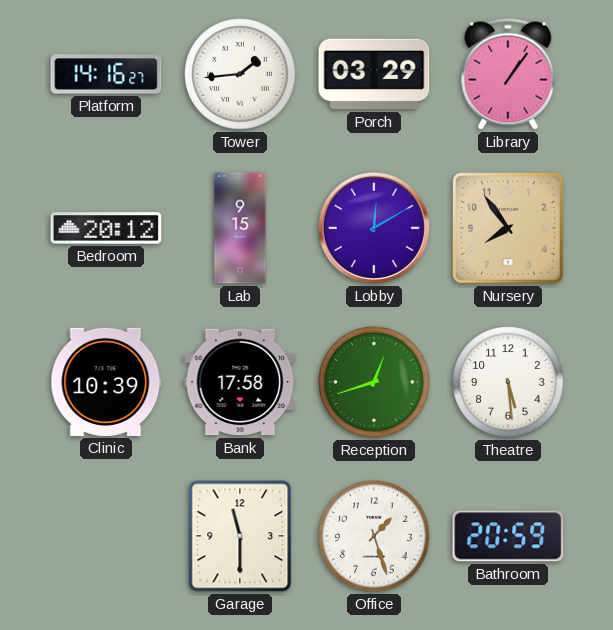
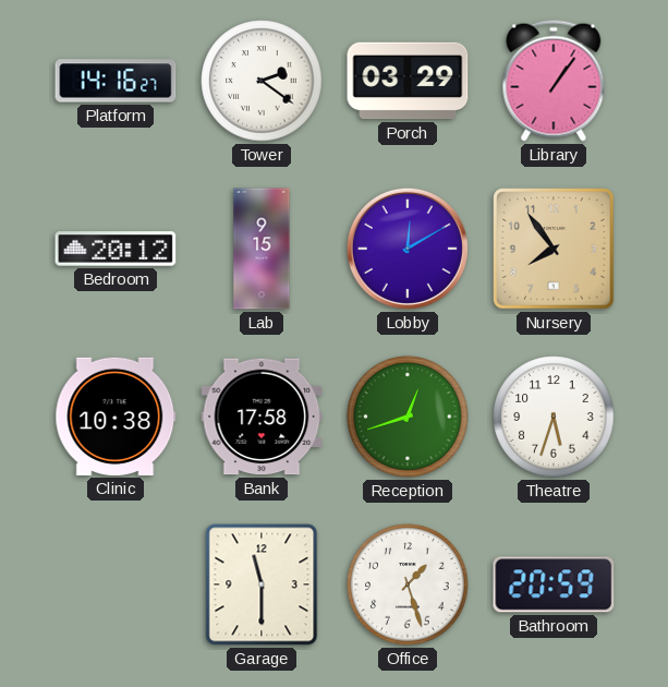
Tower: 1:44 -> 2:21 (262, 81)
Clinic: 10:39 -> 10:38 (116, 417)
Theatre: 5:29 -> 5:33 (554, 417)
